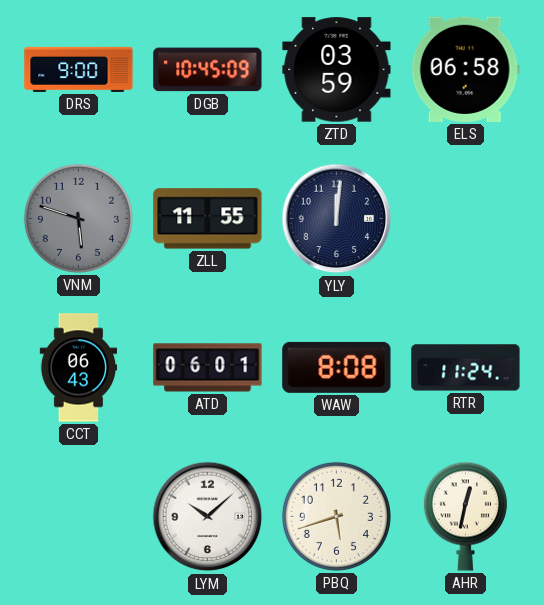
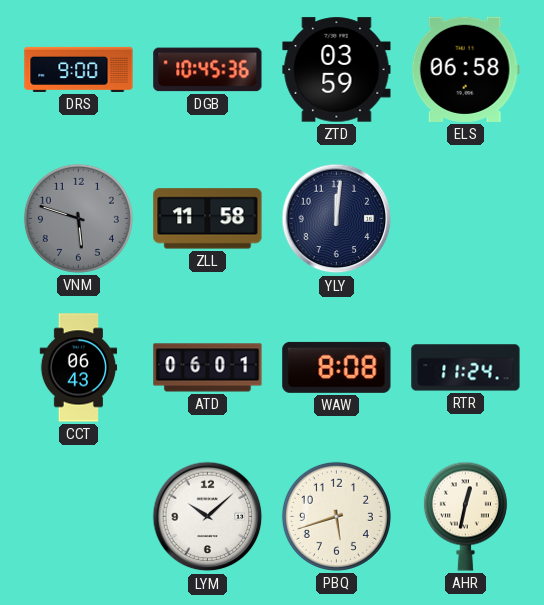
DGB: 10:45:09 -> 10:45:36 (208, 70)
ZLL: 11:55 -> 11:58 (208, 219)
